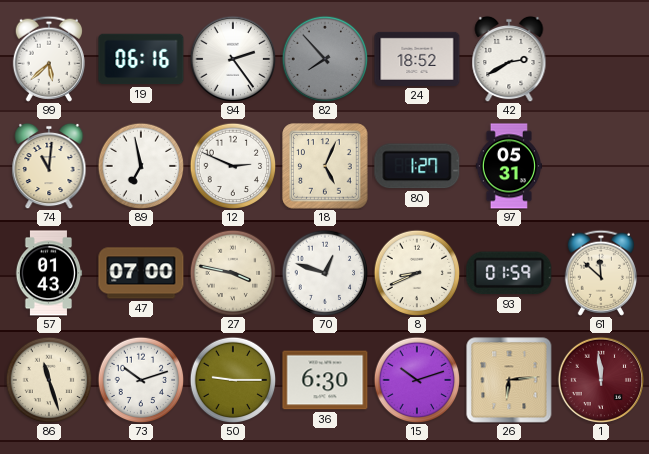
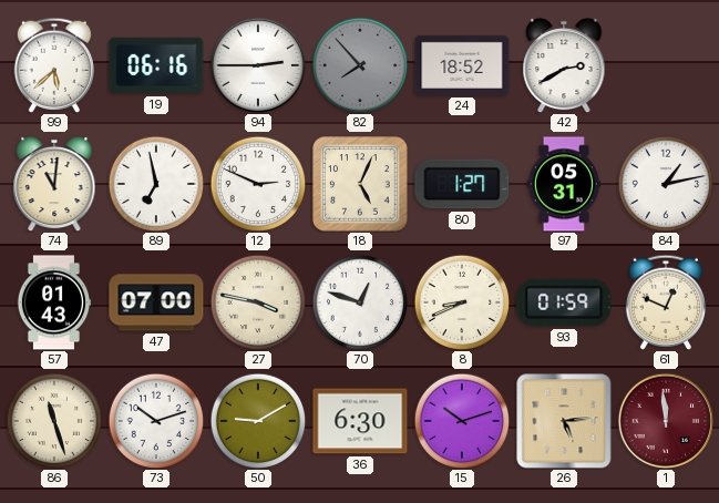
94: 2:24 -> 2:45 (257, 64)
84: none -> 1:13 (666, 184)
61: 11:52 -> 12:49 (666, 302)
50: 9:15 -> 9:10 (258, 421)
26: 6:14 -> 5:14 (564, 421)
